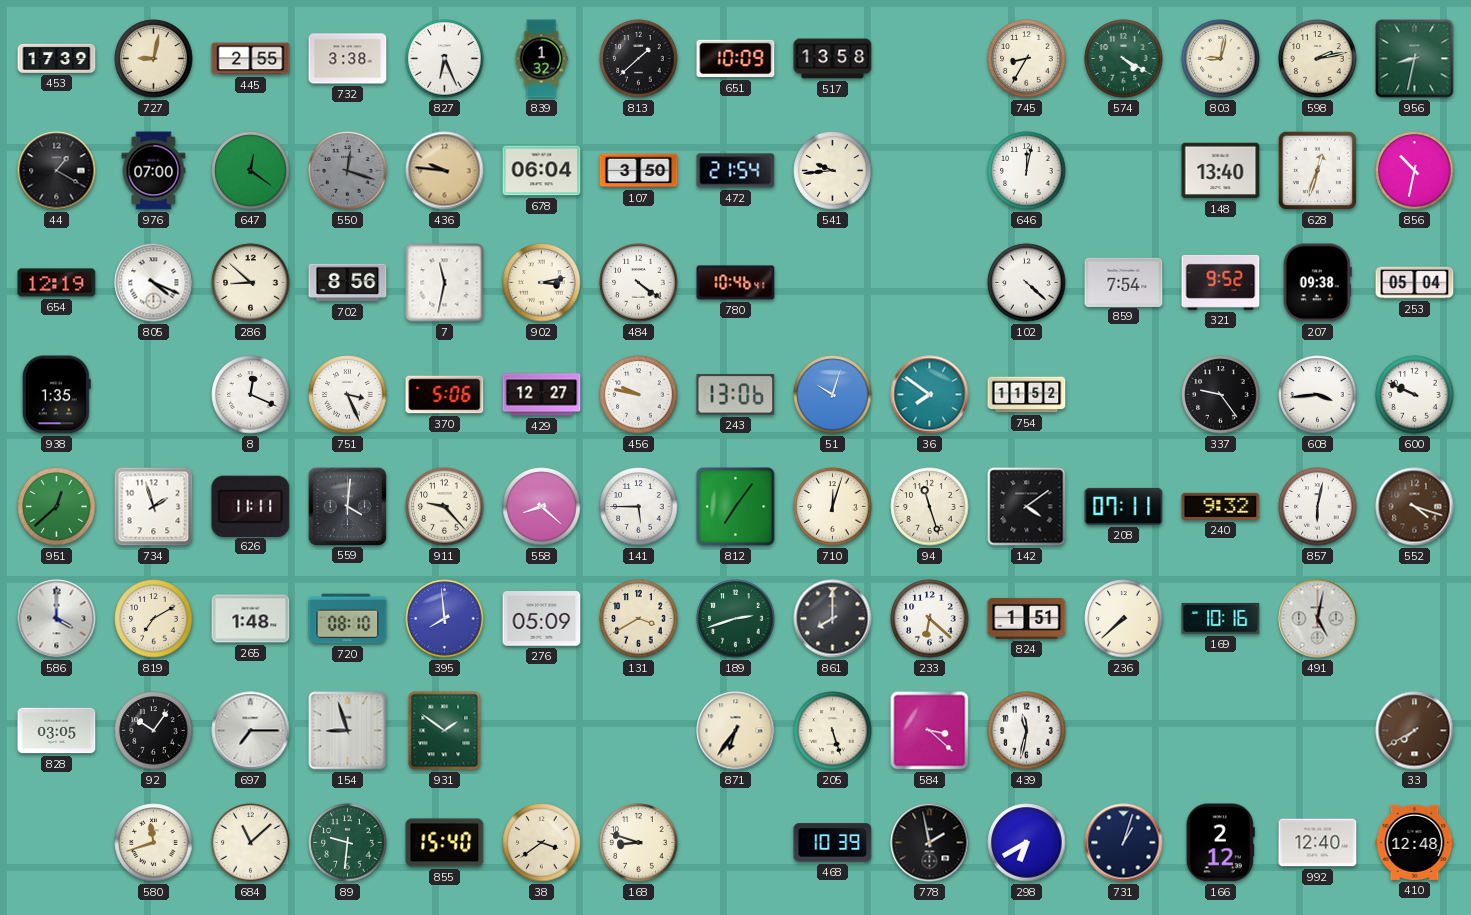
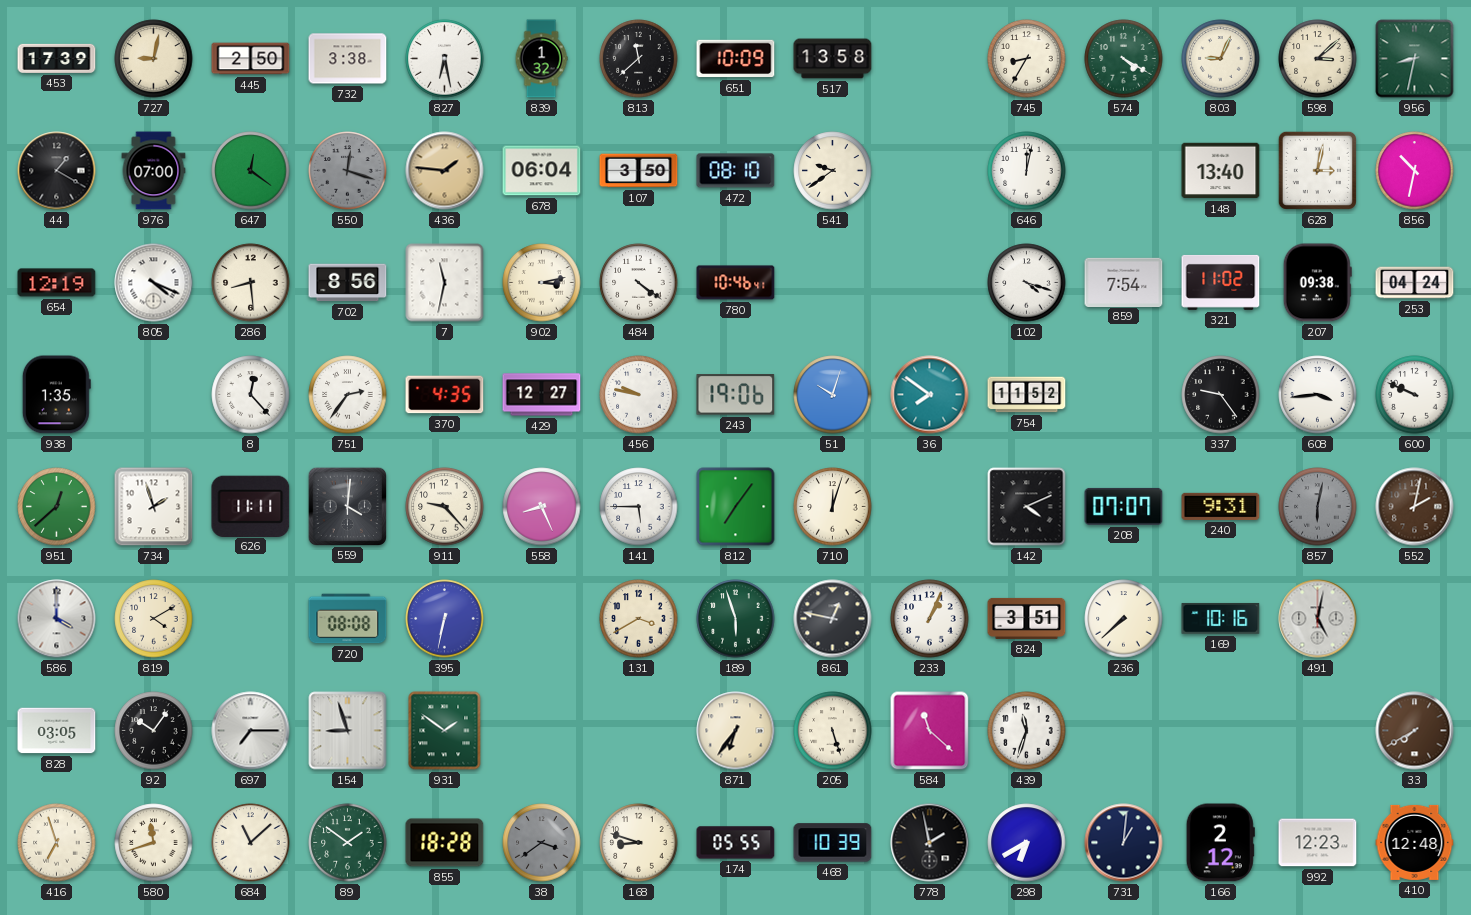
445: 2:55 -> 2:50 (251, 59)
827: 6:26 -> 6:28 (445, 59)
813: 1:38 -> 11:38 (639, 59)
803: 9:02 -> 9:04 (1221, 59)
598: 2:13 -> 3:08 (1318, 59)
436: 9:46 -> 1:46 (445, 171)
472: 21:54 -> 08:10 (736, 171)
541: 9:44 -> 9:39 (833, 171)
628: 12:33 -> 3:02 (1317, 170)
286: 8:52 -> 8:29 (251, 283)
102: 4:22 -> 4:18 (1027, 283)
321: 9:52 -> 11:02 (1221, 282)
253: 05:04 -> 04:24 (1415, 283)
8: 12:19 -> 12:23 (251, 395)
751: 3:26 -> 2:36 (348, 395)
370: 5:06 -> 4:35 (445, 395)
243: 13:06 -> 19:06 (736, 395)
558: 8:22 -> 8:26 (542, 507)
94: 11:27 -> none (930, 507)
142: 4:09 -> 4:11 (1027, 507)
208: 07:11 -> 07:07 (1124, 506)
240: 9:32 -> 9:31 (1221, 506)
857 dial: white -> grey (1318, 507)
552: 4:18 -> 2:02 (1415, 507)
819: 7:10 -> 4:10 (154, 619)
265: 1:48 -> none (251, 619)
720: 08:10 -> 08:08 (348, 619)
395: 7:59 -> 6:32 (445, 619)
276: 05:09 -> none (542, 619)
189: 2:42 -> 5:57 (736, 619)
861: 8:00 -> 12:47 (833, 619)
233: 6:22 -> 1:04 (930, 619)
824: 1:51 -> 3:51 (1027, 618)
584: 3:22 -> 11:22 (930, 731)
439: 11:32 -> 11:33 (1027, 731)
416: none -> 6:57 (57, 843)
89: 9:31 -> 1:51 (348, 843)
855: 15:40 -> 18:28 (445, 843)
38 dial: cream -> grey (542, 843)
174: none -> 05:55 (736, 843)
731: 1:03 -> 1:01 (1124, 843)
992: 12:40 -> 12:23 (1318, 843)
